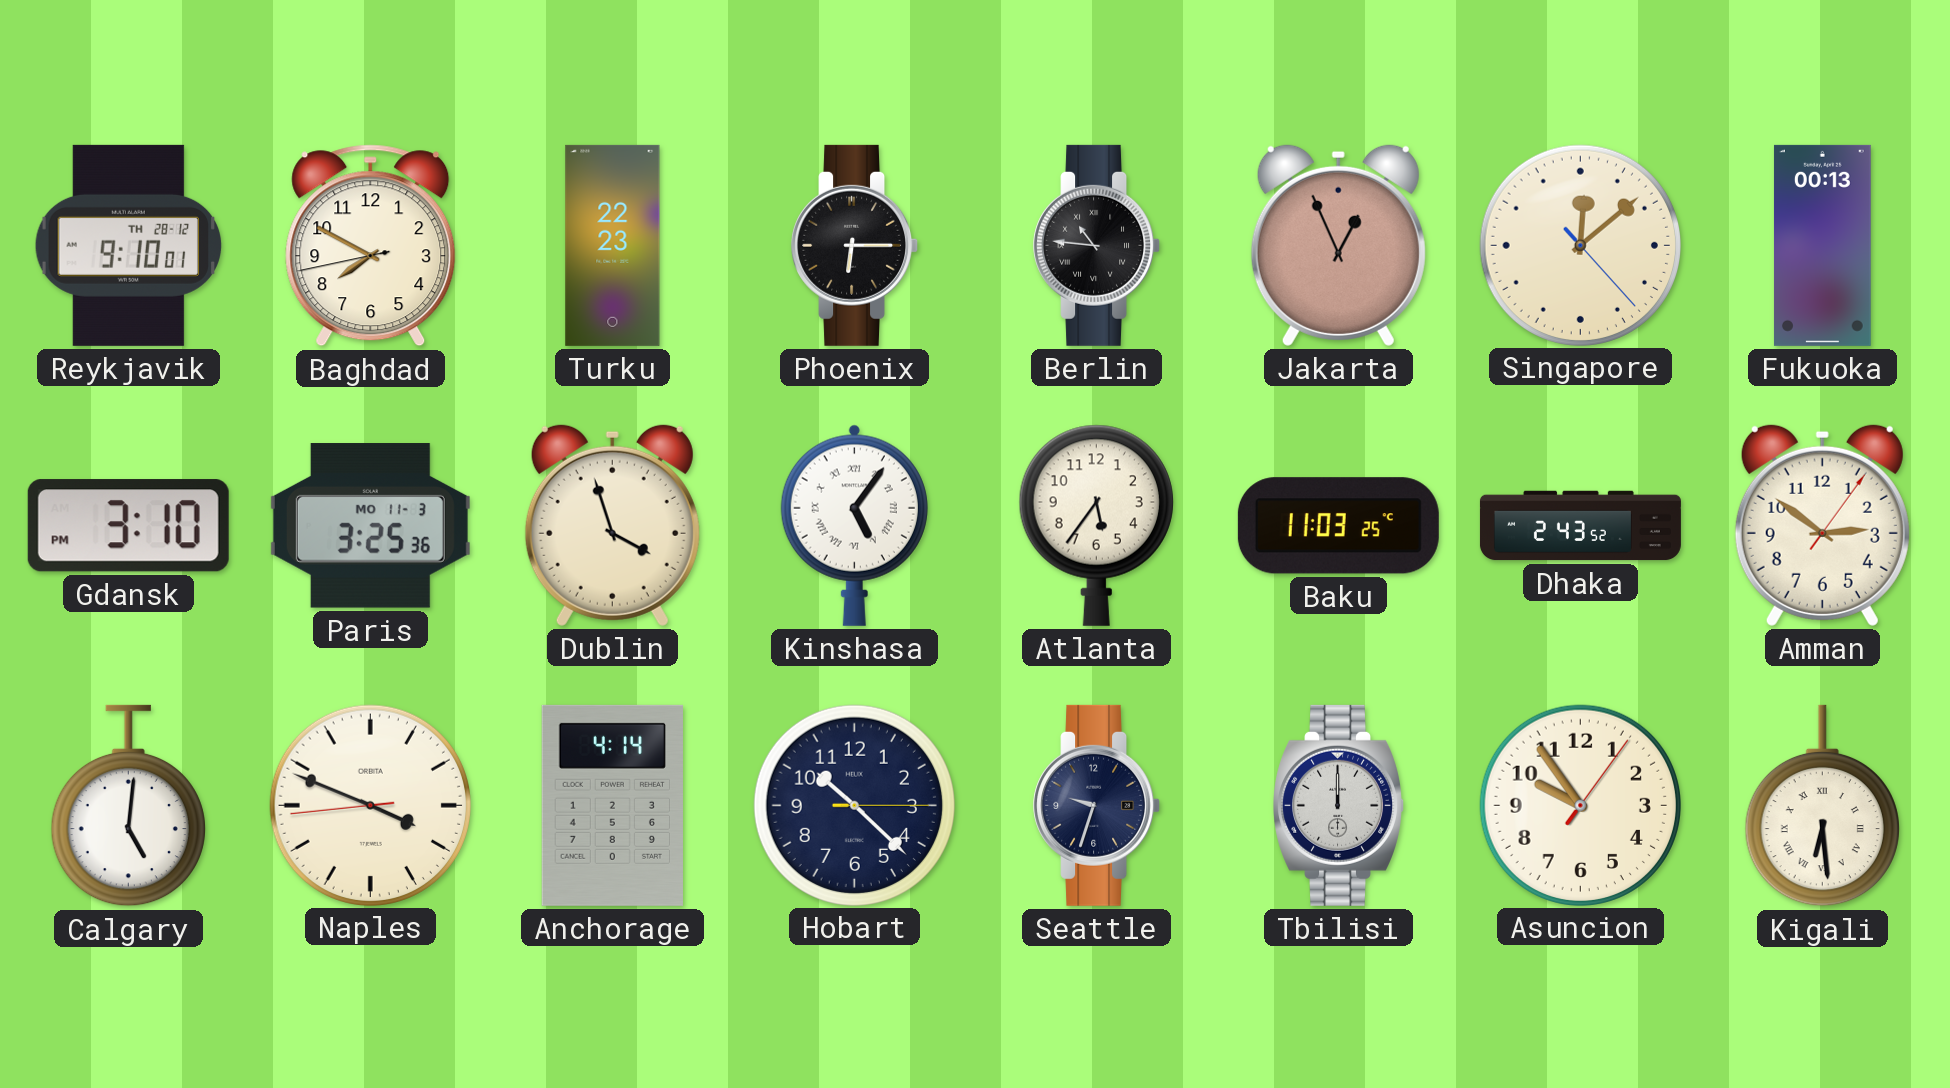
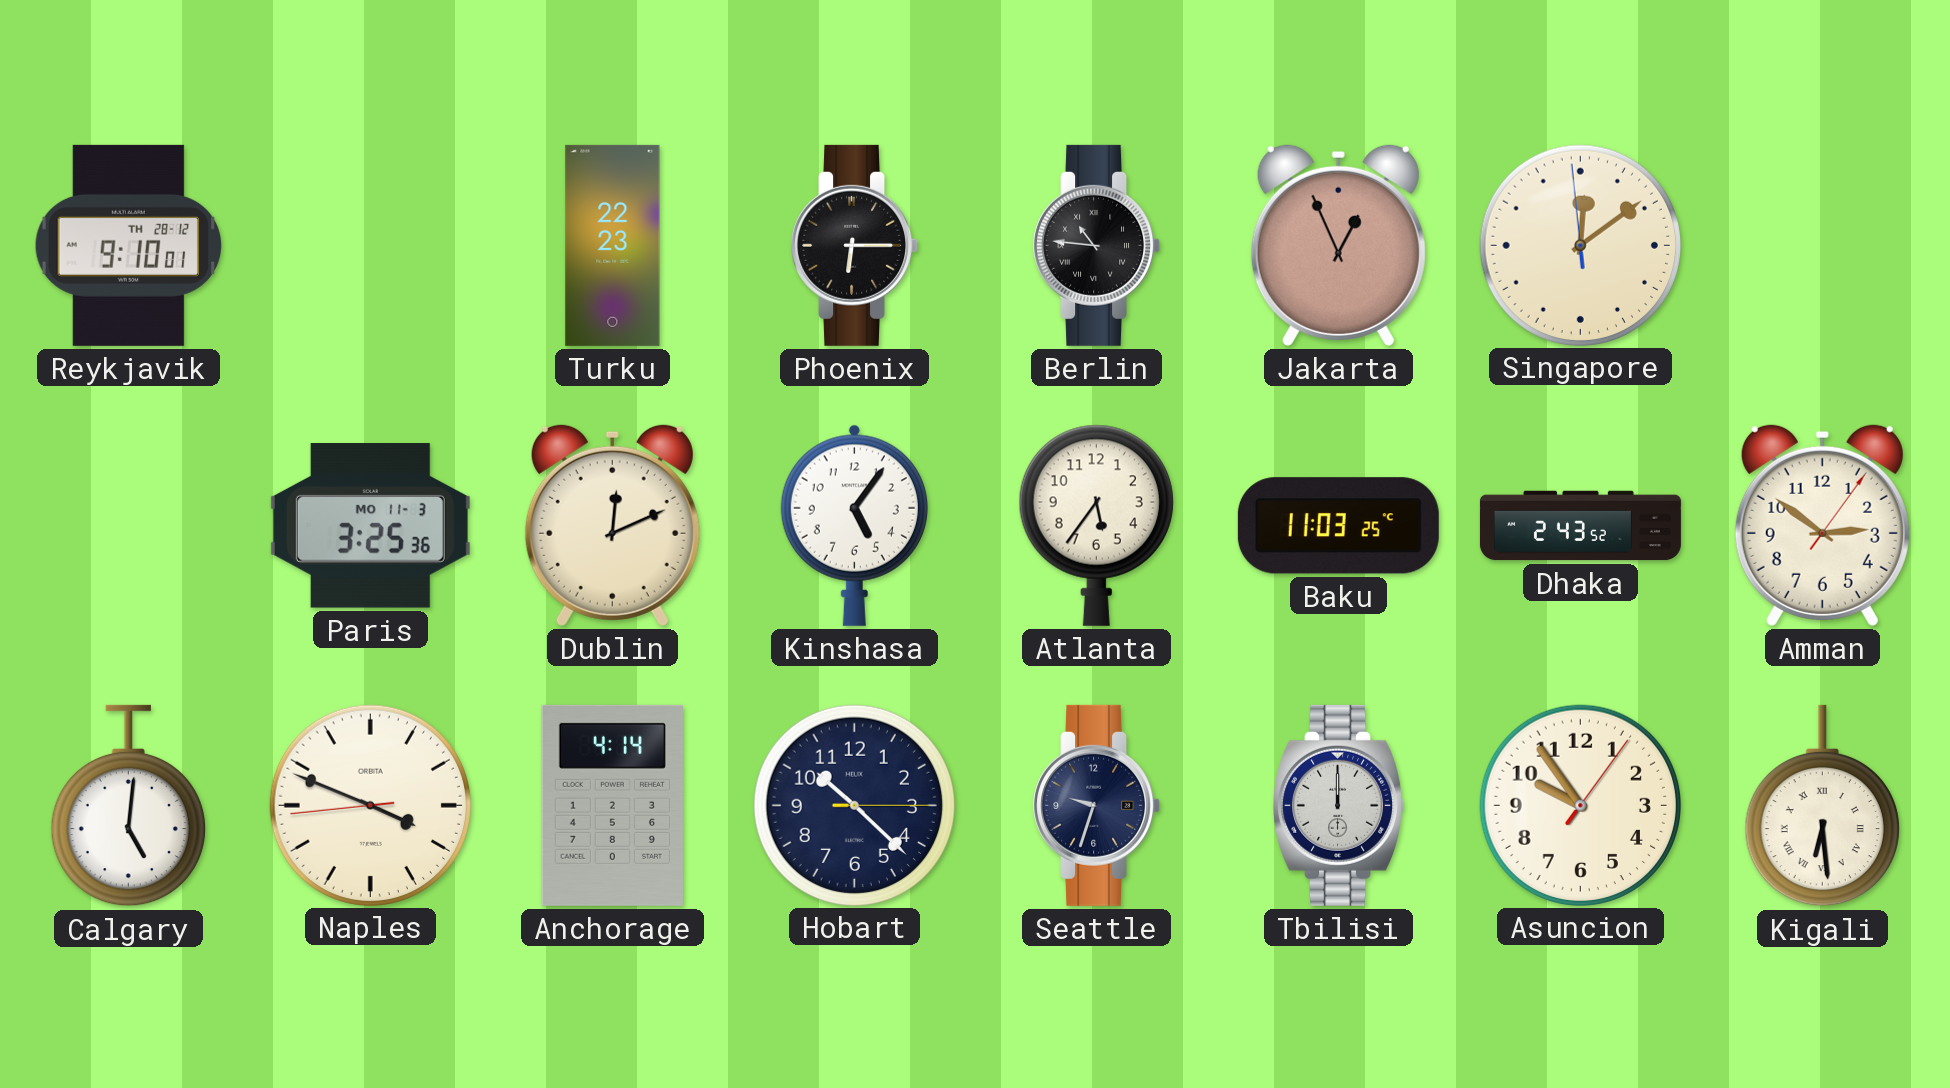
Baghdad: 7:49 -> none (371, 246)
Singapore: 12:08:23 -> 12:08:59 (1580, 245)
Fukuoka: 00:13 -> none (1822, 245)
Gdansk: 3:10 -> none (128, 526)
Dublin: 3:57 -> 12:11 (612, 525)
Kinshasa numerals: Roman -> Arabic (854, 525)
